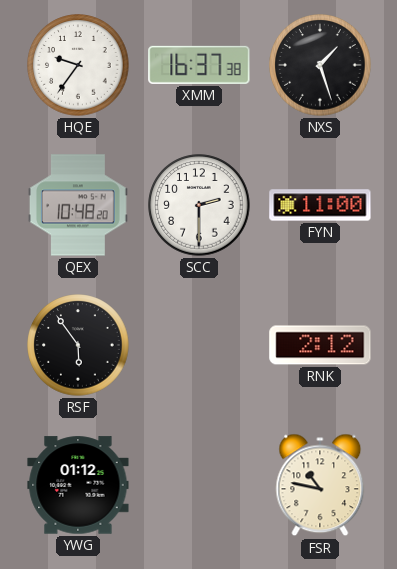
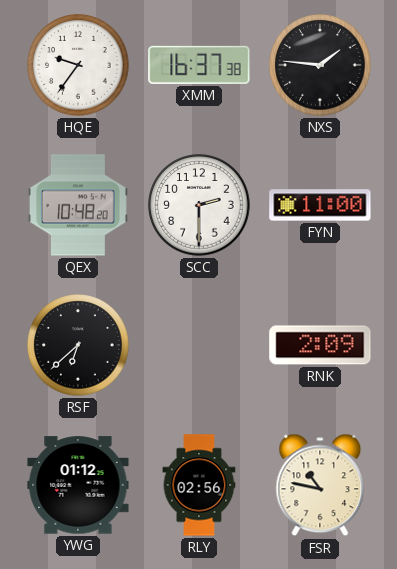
NXS: 1:27 -> 1:46 (320, 65)
RSF: 5:54 -> 6:38 (78, 345)
RNK: 2:12 -> 2:09 (320, 345)
RLY: none -> 02:56 (199, 485)
